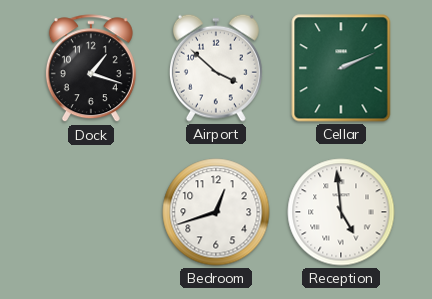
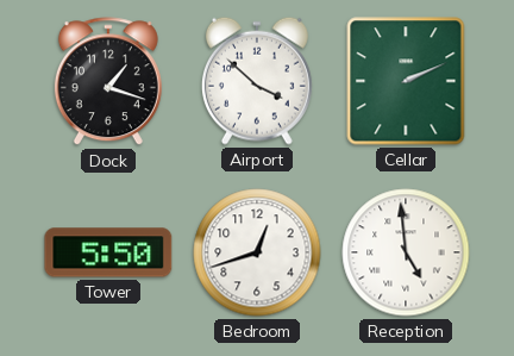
Tower: none -> 5:50 (108, 252)
